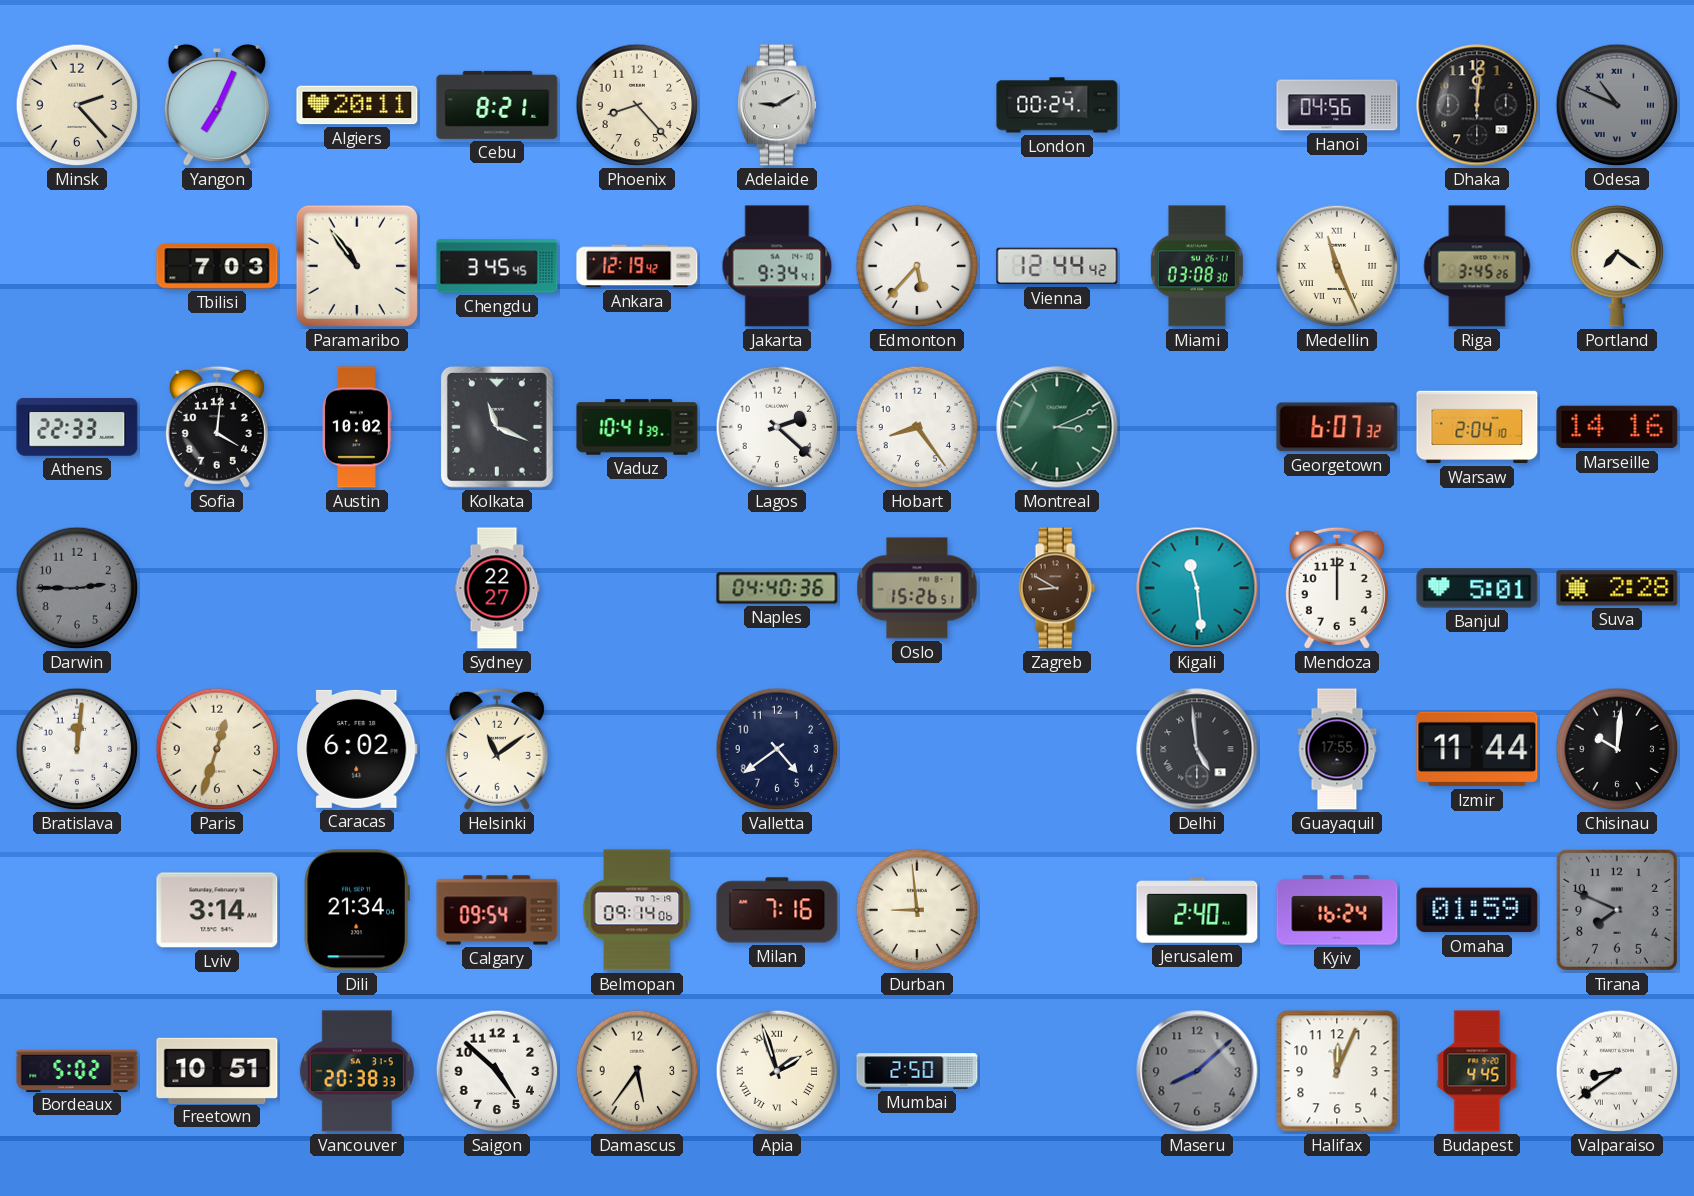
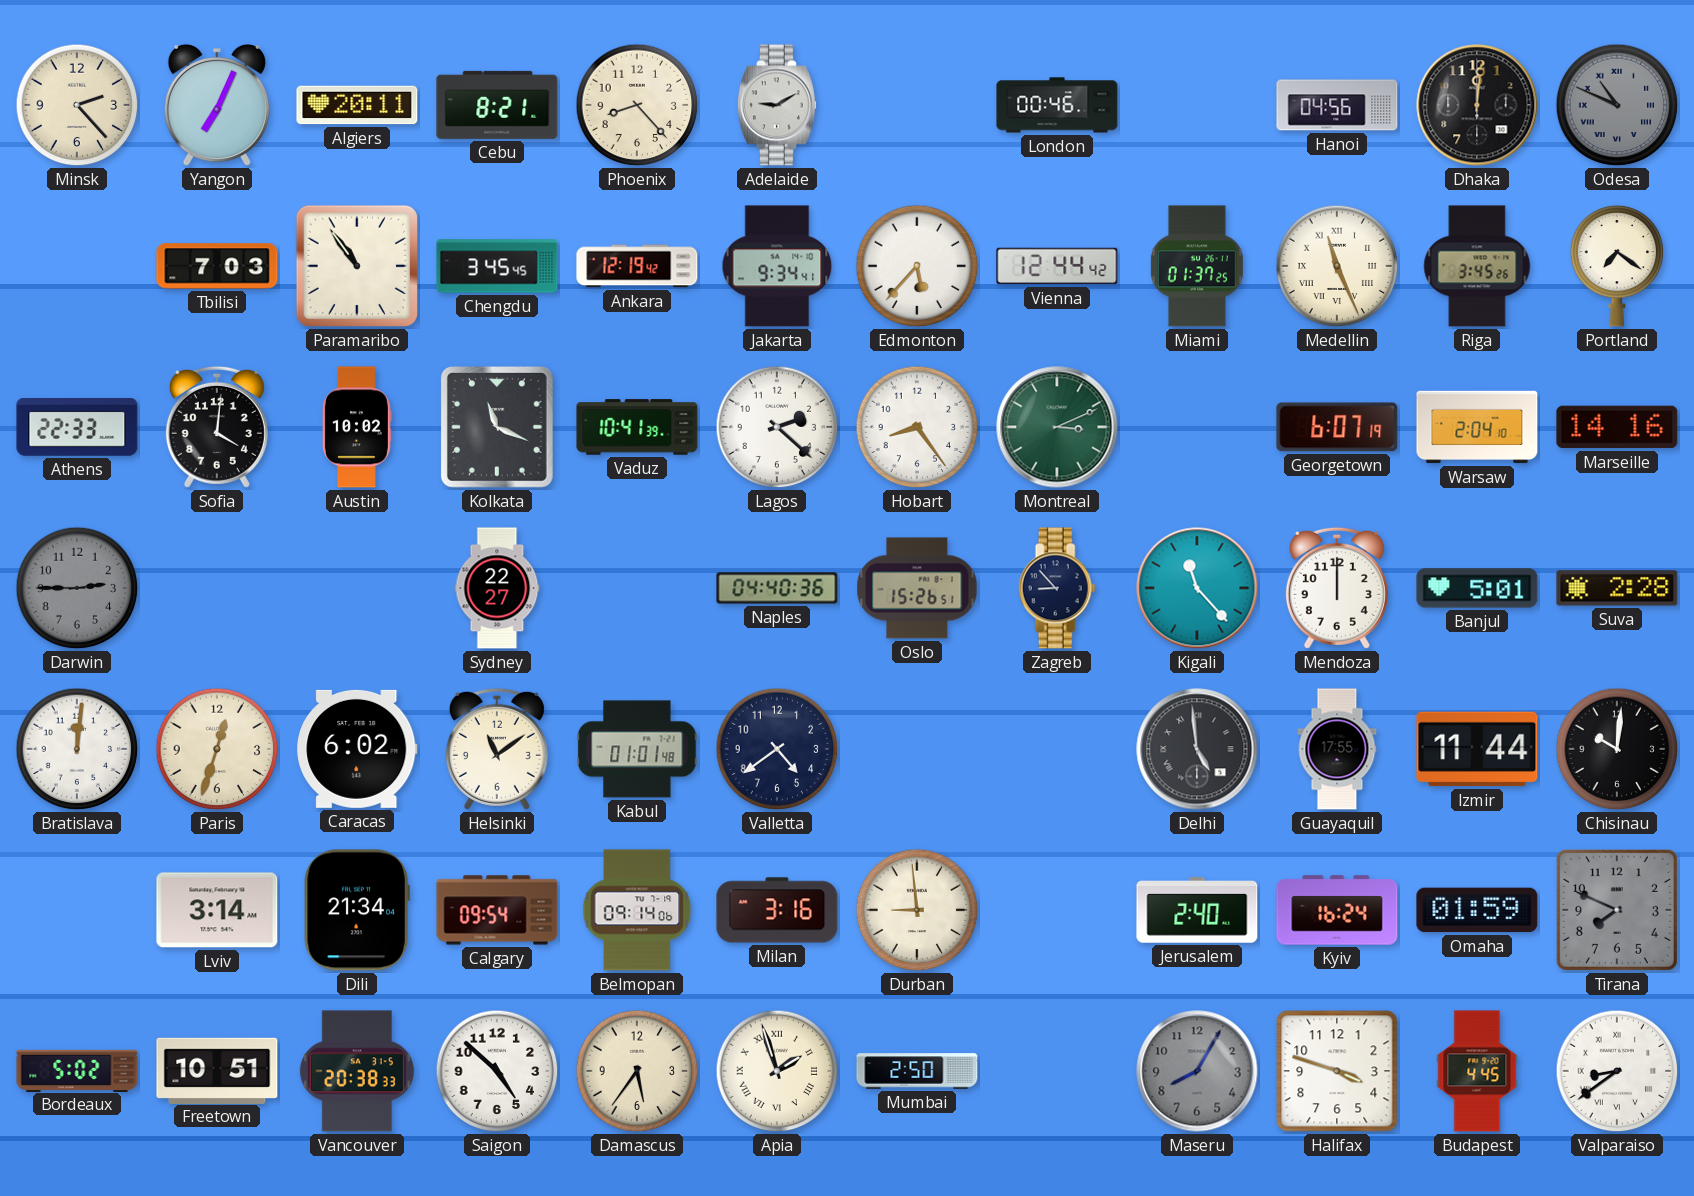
London: 00:24 -> 00:46 (1057, 105)
Miami: 03:08 -> 01:37 (1197, 266)
Georgetown: 6:07:32 -> 6:07:19 (1337, 427)
Zagreb: 8:50 -> 8:53 (1057, 588)
Zagreb dial: brown -> navy (1057, 588)
Kigali: 11:29 -> 11:23 (1197, 588)
Kabul: none -> 01:01 (637, 749)
Milan: 7:16 -> 3:16 (777, 910)
Maseru: 8:08 -> 8:05 (1197, 1071)
Halifax: 12:04 -> 3:48 (1337, 1071)
